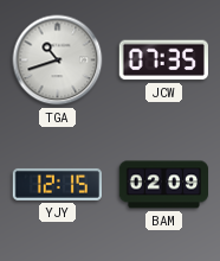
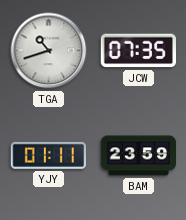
YJY: 12:15 -> 01:11 (48, 155)
BAM: 02:09 -> 23:59 (139, 156)
